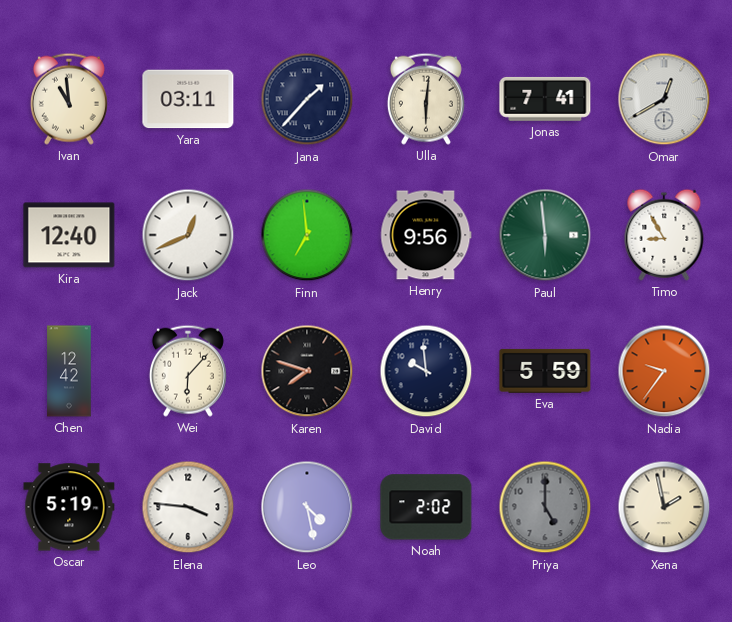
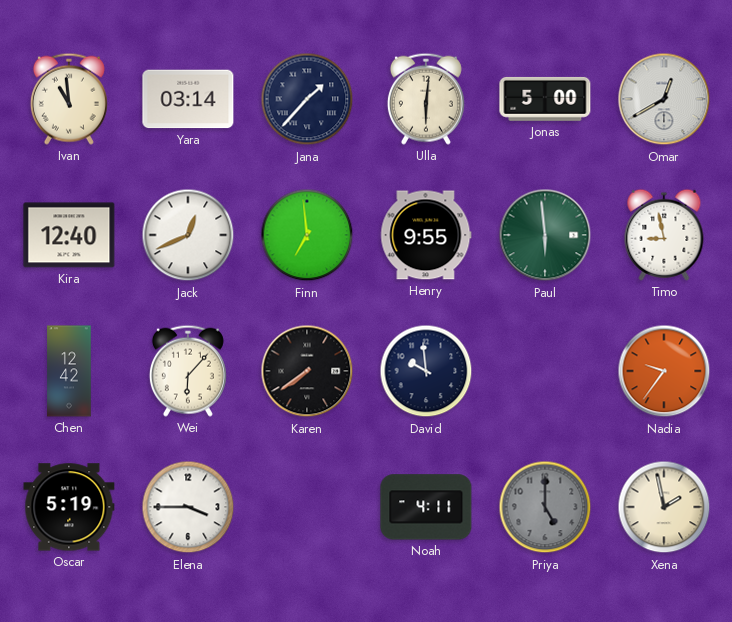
Yara: 03:11 -> 03:14 (188, 99)
Jonas: 7:41 -> 5:00 (545, 99)
Henry: 9:56 -> 9:55 (426, 235)
Timo: 8:55 -> 8:58 (664, 235)
Karen: 7:48 -> 7:39 (307, 371)
Eva: 5:59 -> none (545, 371)
Elena: 3:46 -> 3:45 (188, 507)
Leo: 4:28 -> none (307, 507)
Noah: 2:02 -> 4:11 (426, 507)
